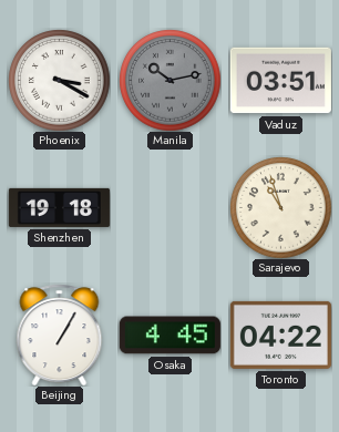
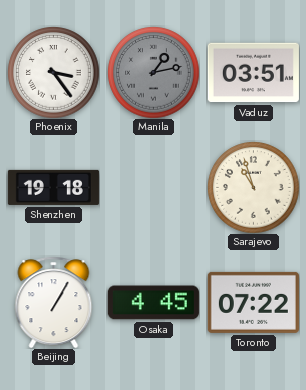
Phoenix: 3:20 -> 3:24 (53, 72)
Manila: 10:13 -> 1:13 (153, 72)
Toronto: 04:22 -> 07:22 (253, 302)
